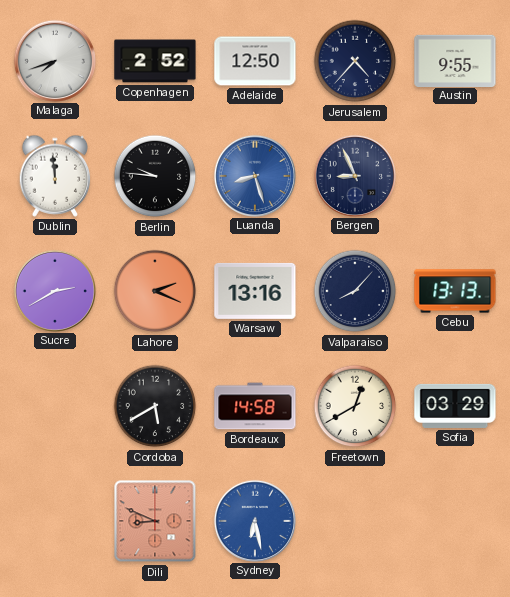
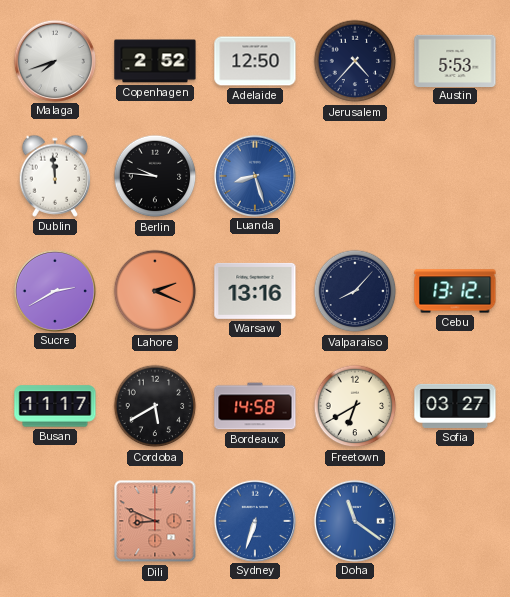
Austin: 9:55 -> 5:53 (455, 60)
Bergen: 8:56 -> none (354, 175)
Cebu: 13:13 -> 13:12 (455, 291)
Busan: none -> 11:17 (55, 406)
Freetown: 12:40 -> 6:40 (355, 406)
Sofia: 03:29 -> 03:27 (455, 406)
Sydney: 6:28 -> 6:33 (254, 520)
Doha: none -> 11:21 (354, 520)
